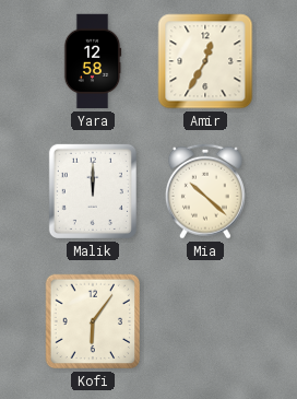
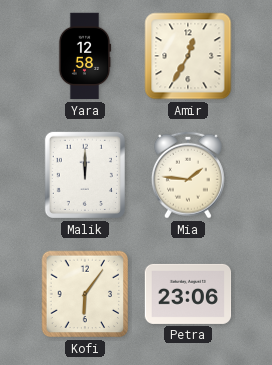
Mia: 10:22 -> 1:46 (188, 175)
Petra: none -> 23:06 (188, 294)
